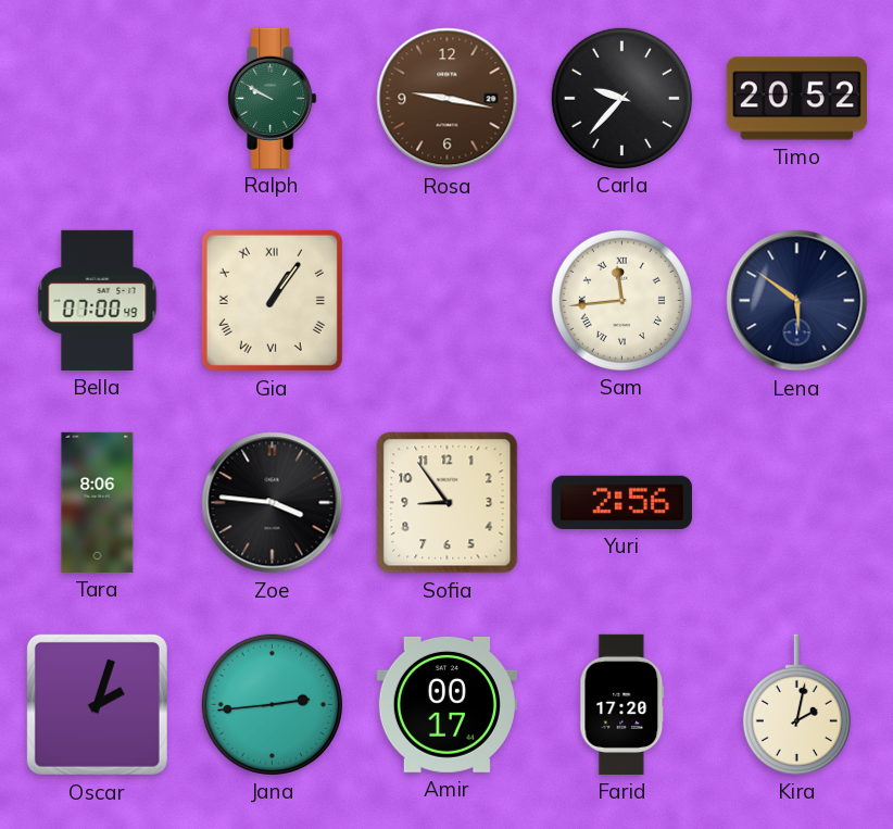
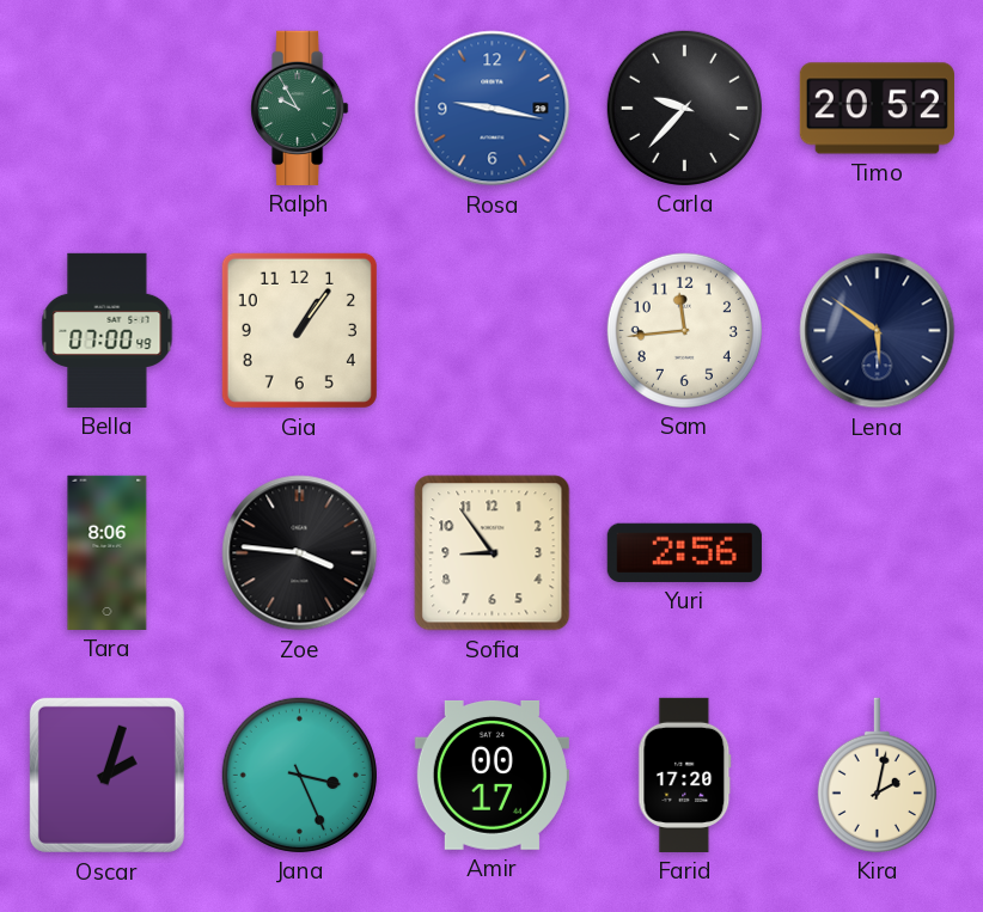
Ralph: 9:50 -> 9:55 (300, 108)
Rosa dial: brown -> blue (493, 109)
Gia numerals: Roman -> Arabic (299, 330)
Sam numerals: Roman -> Arabic (684, 330)
Jana: 2:44 -> 3:26 (299, 775)
